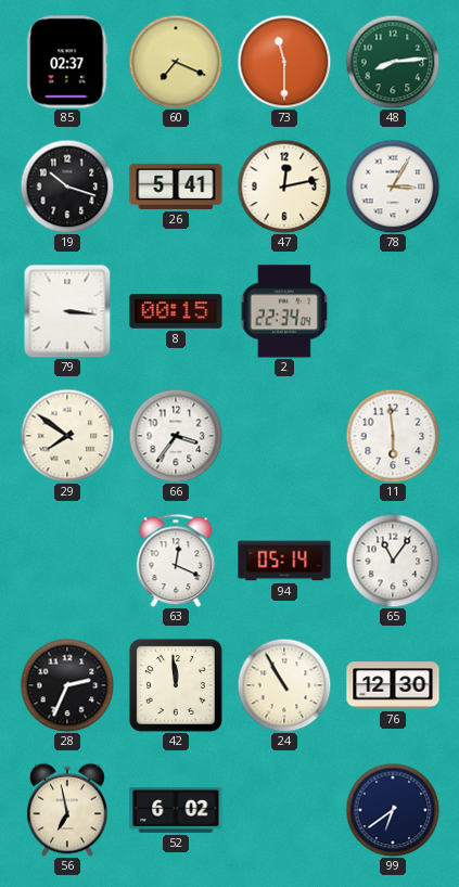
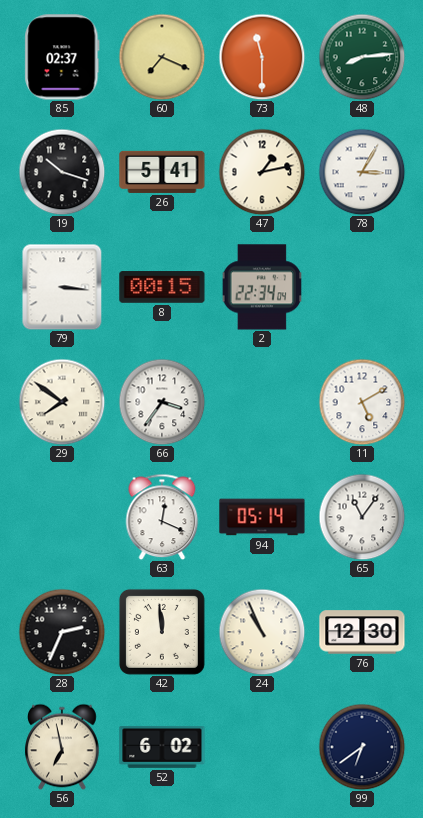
47: 12:13 -> 1:13 (262, 172)
11: 5:59 -> 5:10 (362, 402)
24: 10:55 -> 10:56 (262, 632)
